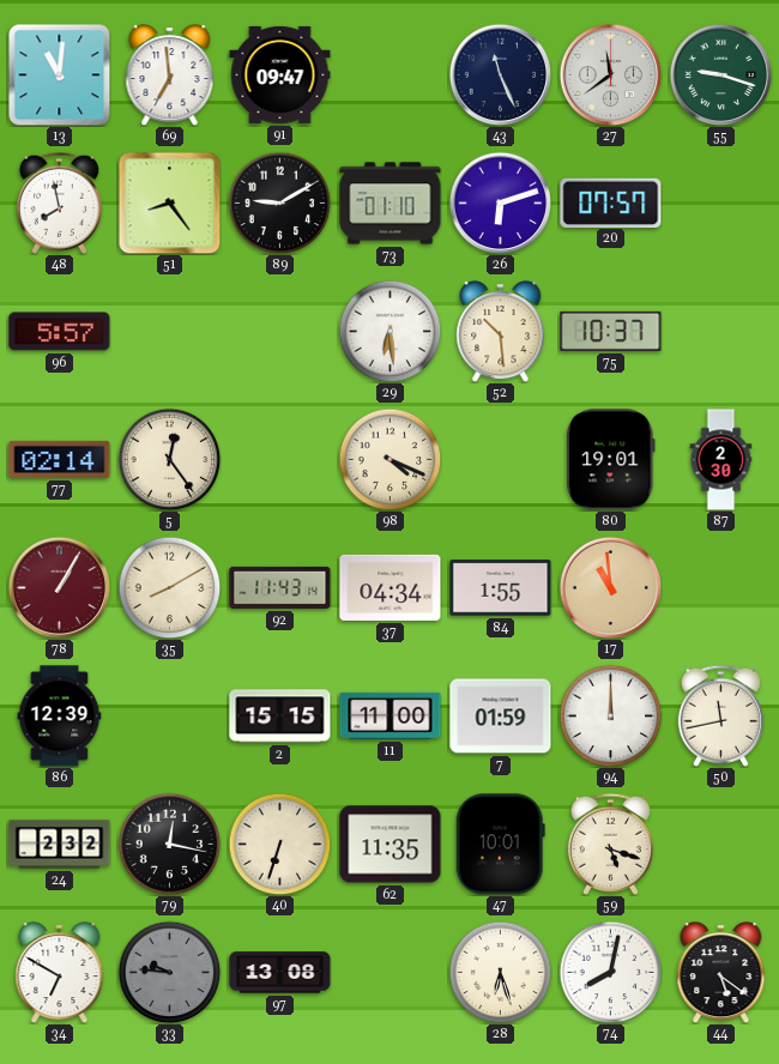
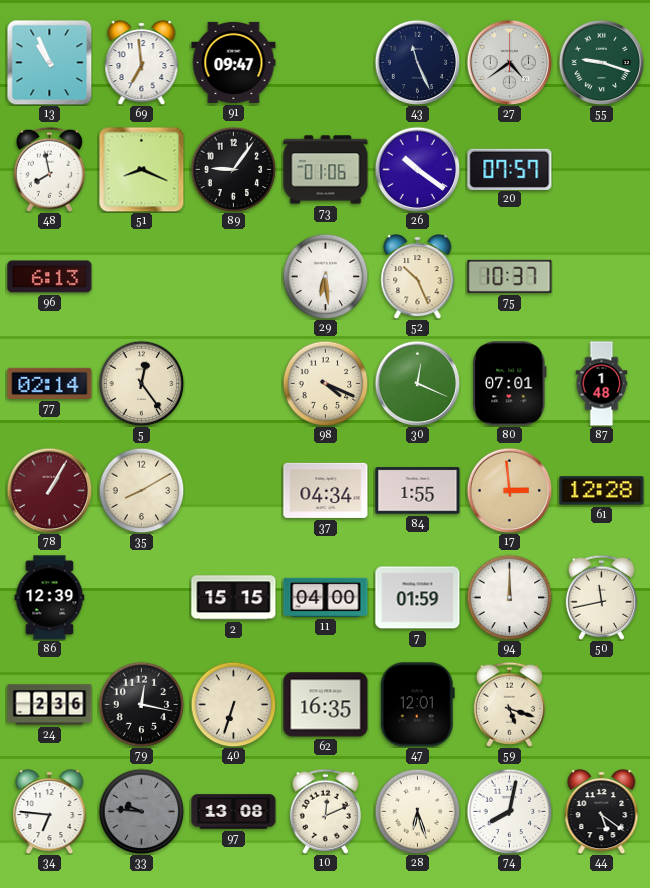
13: 11:01 -> 10:56 (49, 62)
27: 11:39 -> 4:39 (509, 62)
51: 8:24 -> 8:19 (141, 169)
89: 9:10 -> 9:06 (233, 169)
73: 01:10 -> 01:06 (326, 170)
26: 6:12 -> 10:21 (417, 169)
96: 5:57 -> 6:13 (50, 277)
52: 10:29 -> 10:26 (418, 277)
30: none -> 12:19 (417, 383)
80: 19:01 -> 07:01 (510, 384)
87: 2:30 -> 1:48 (602, 384)
92: 11:43 -> none (280, 587)
17: 10:59 -> 2:59 (509, 490)
61: none -> 12:28 (602, 491)
11: 11:00 -> 04:00 (326, 597)
24: 2:32 -> 2:36 (50, 705)
62: 11:35 -> 16:35 (326, 705)
47: 10:01 -> 12:01 (417, 705)
34: 6:50 -> 6:46 (50, 812)
10: none -> 12:11 (325, 811)
